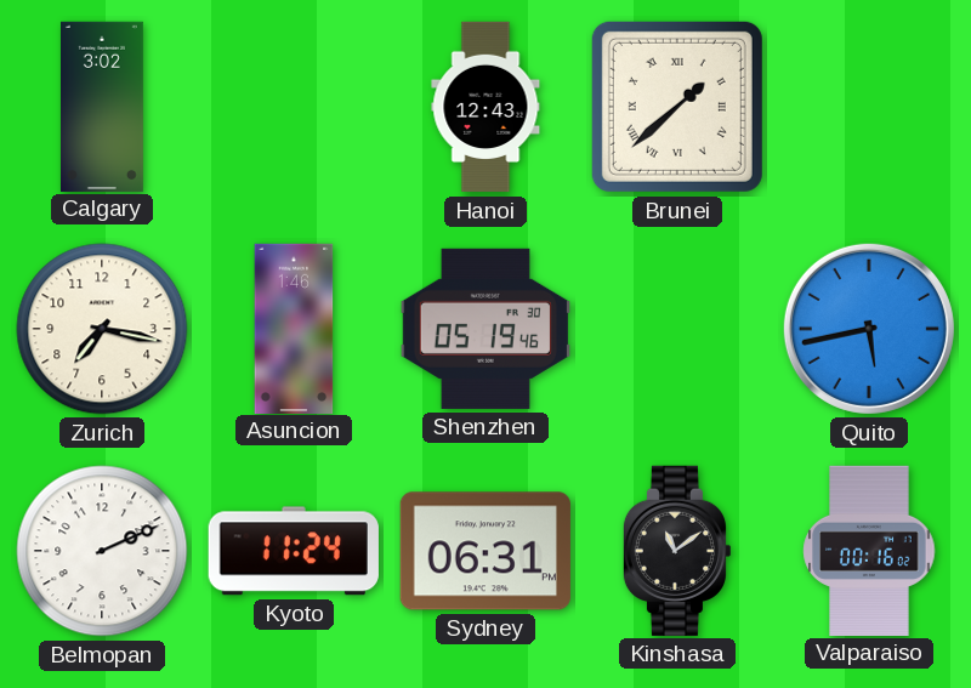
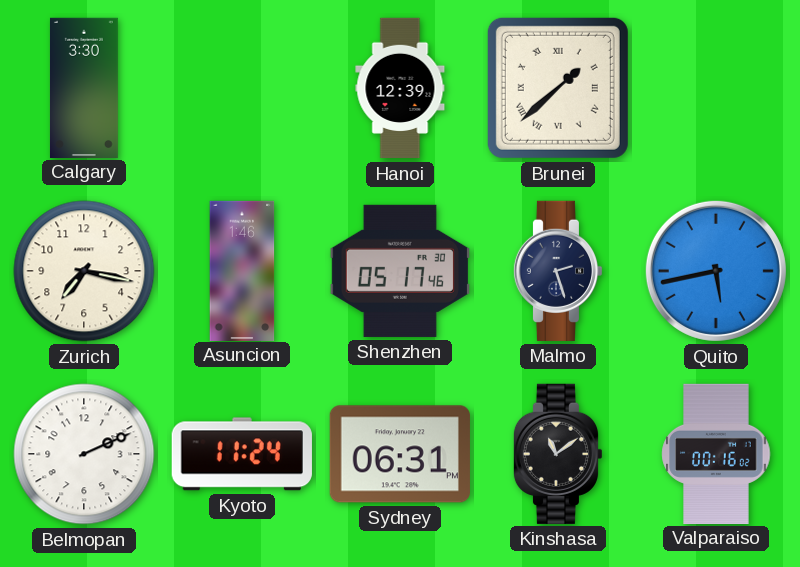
Calgary: 3:02 -> 3:30 (84, 87)
Hanoi: 12:43 -> 12:39 (400, 88)
Shenzhen: 05:19 -> 05:17 (400, 271)
Malmo: none -> 2:27 (558, 271)
